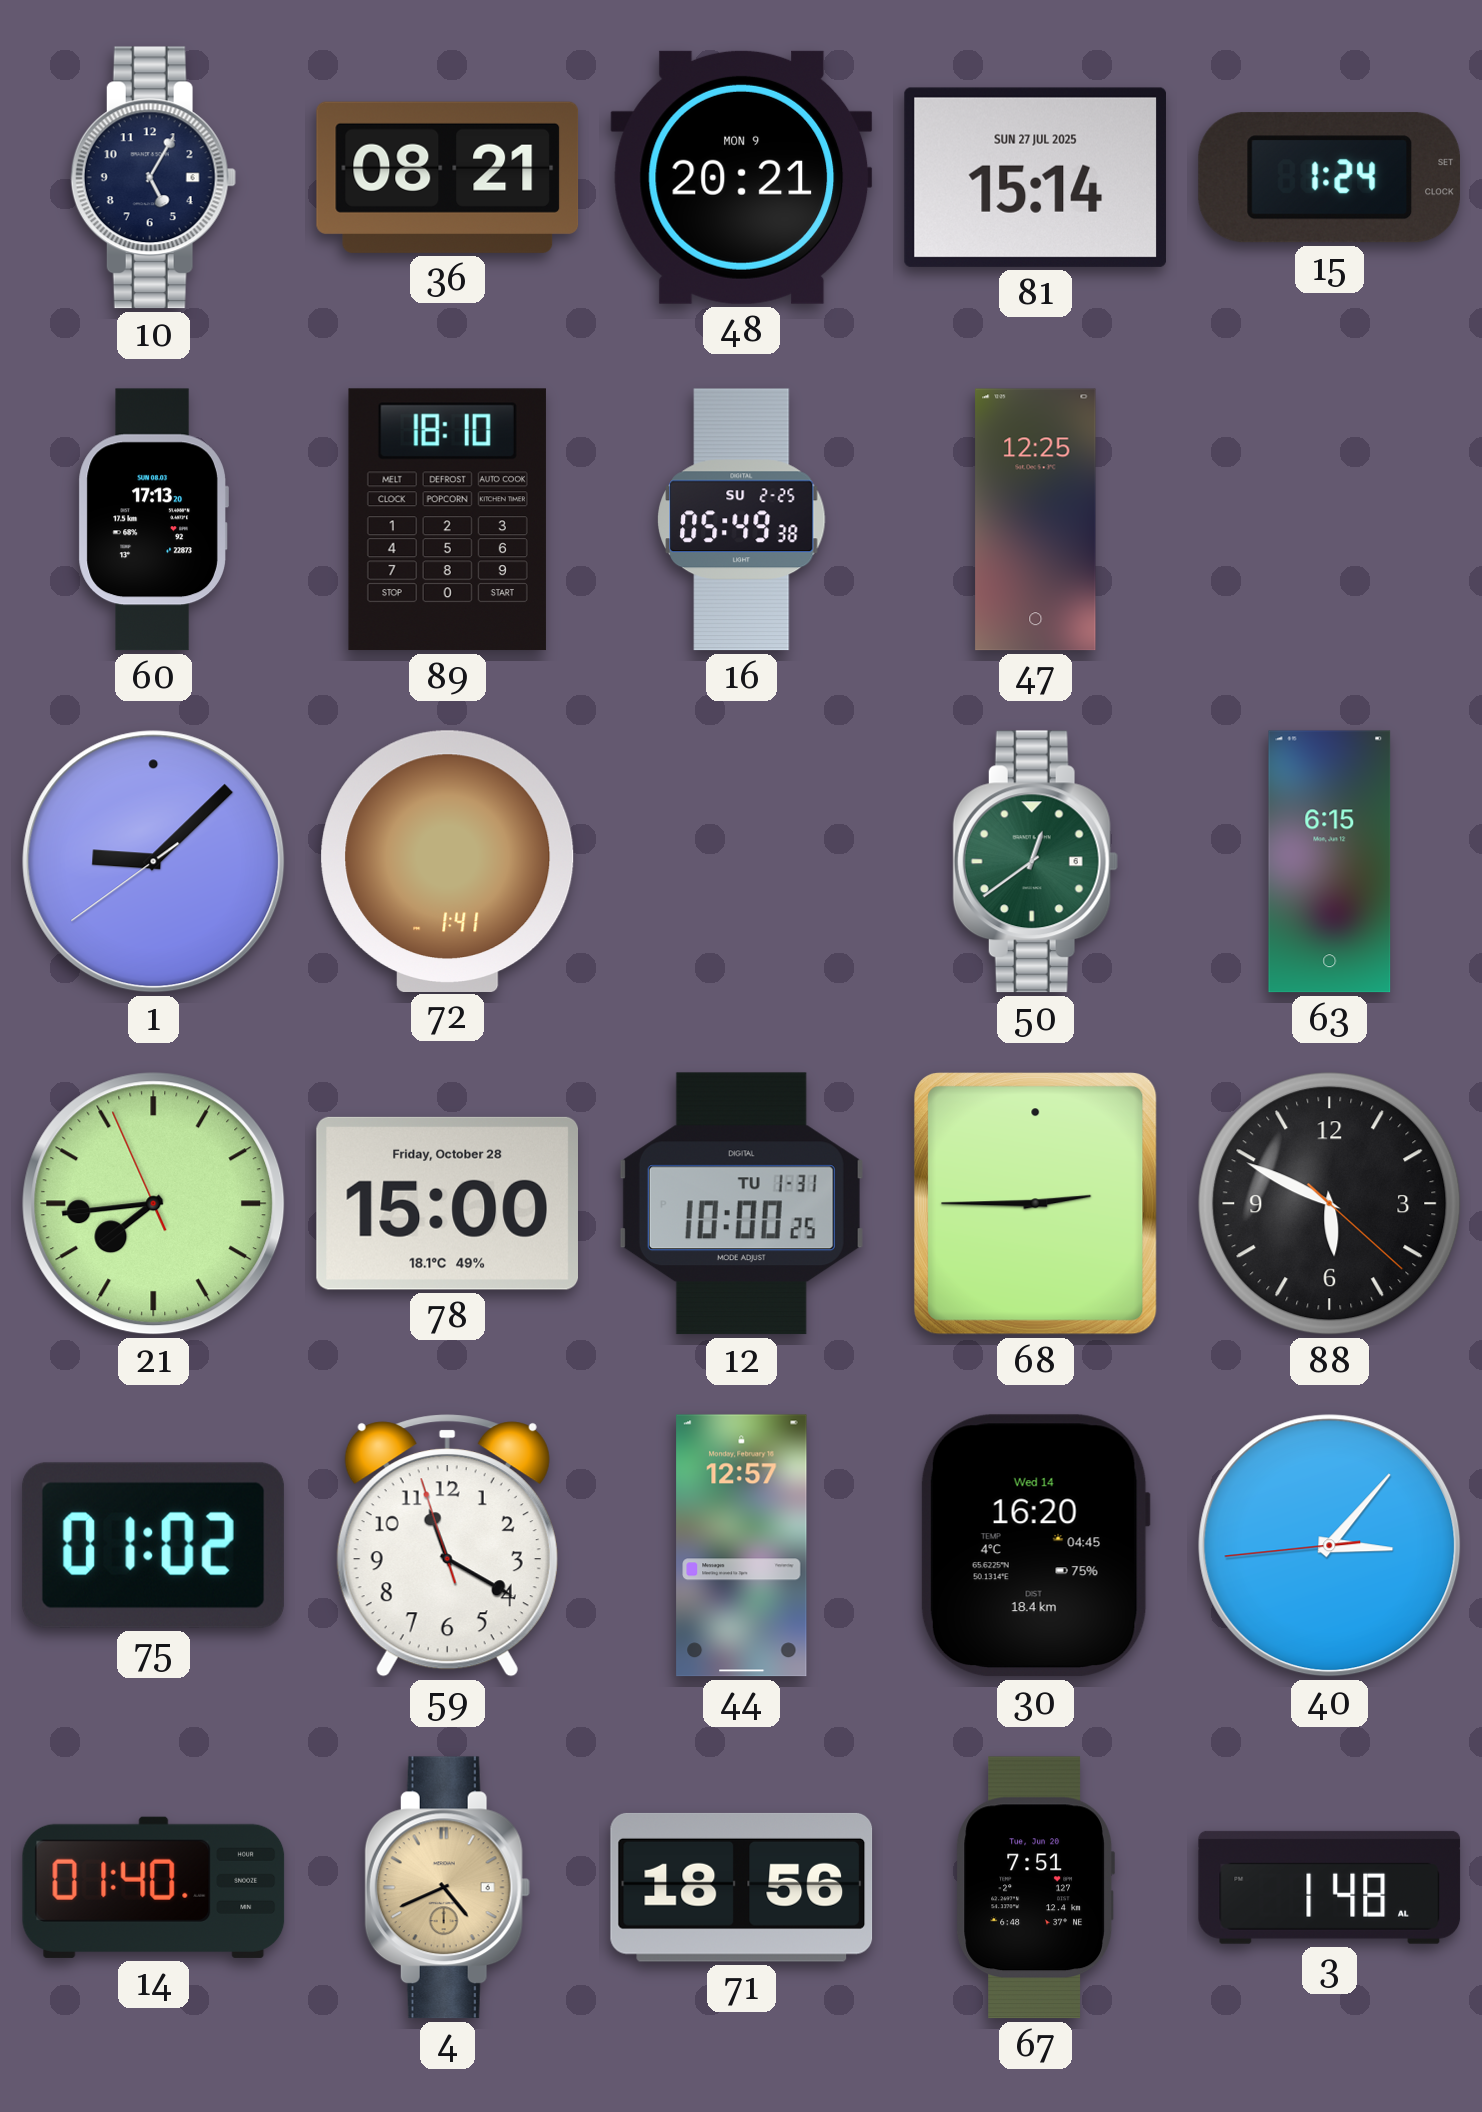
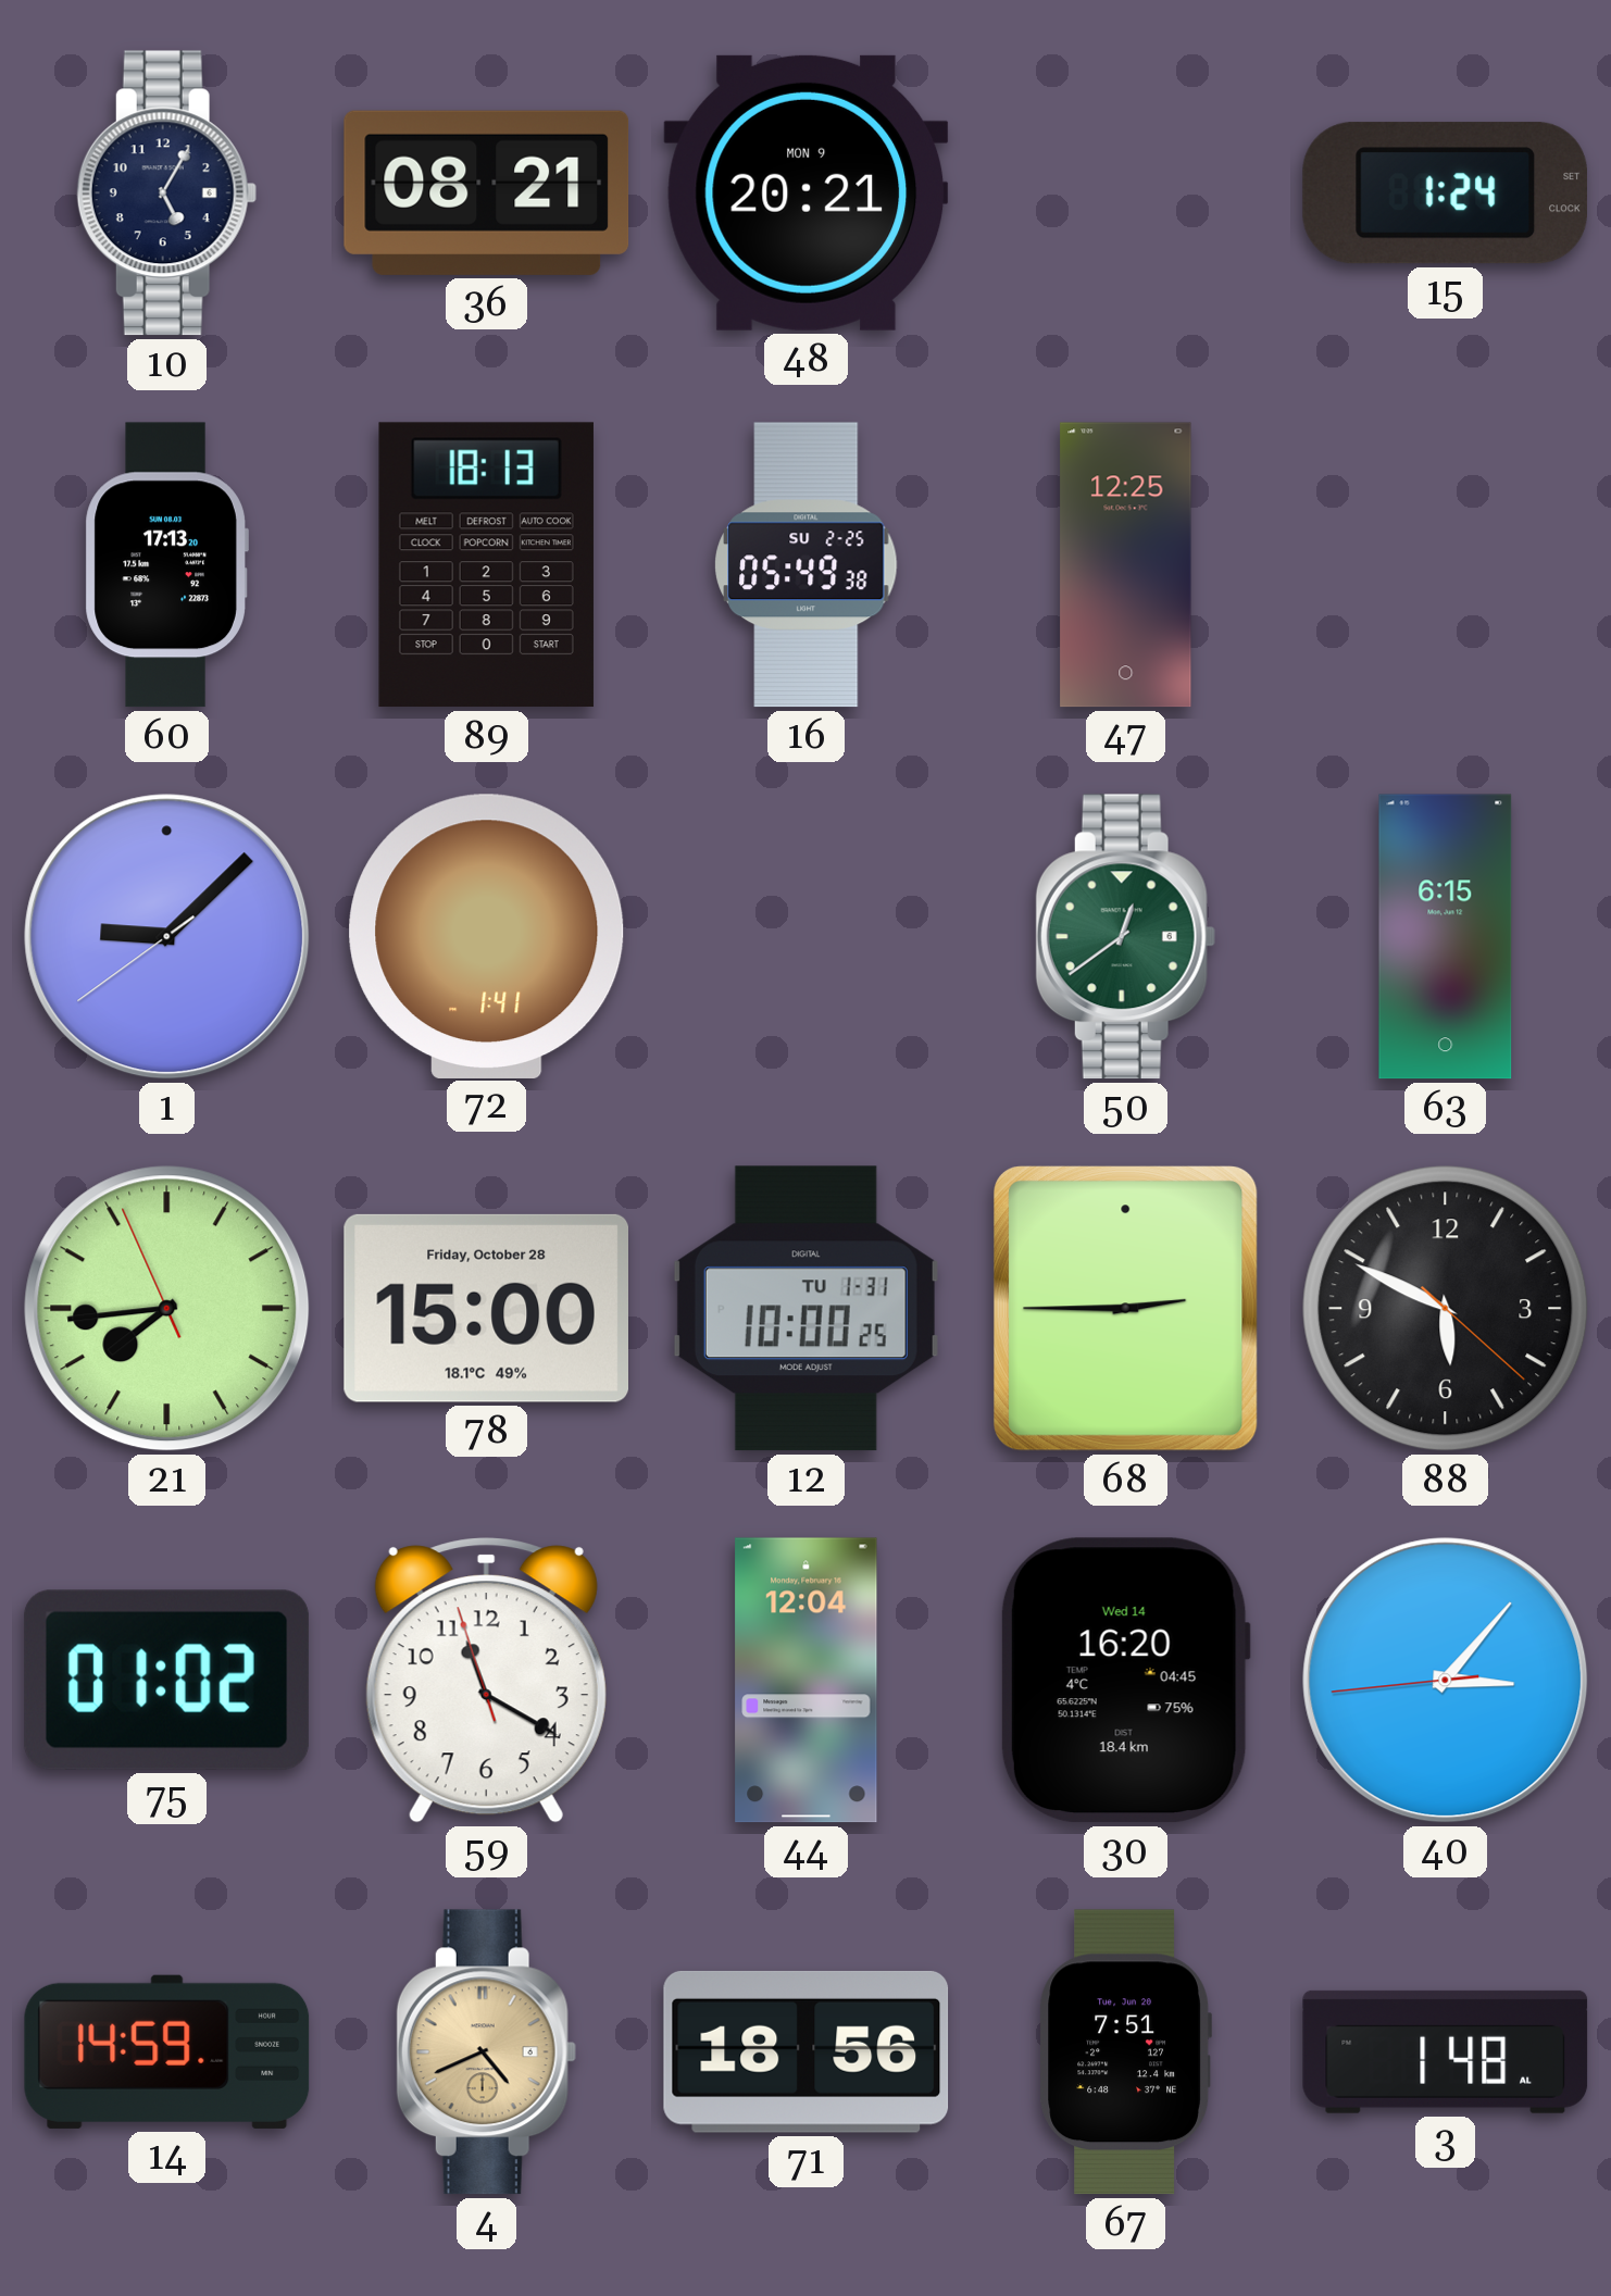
81: 15:14 -> none (1035, 177)
89: 18:10 -> 18:13 (486, 565)
44: 12:57 -> 12:04 (807, 1681)
14: 01:40 -> 14:59 (167, 2051)
